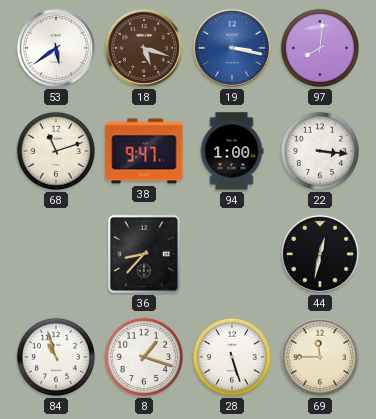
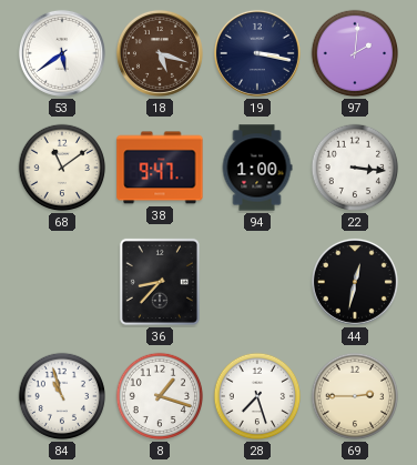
19 dial: blue -> navy (257, 53)
97: 8:01 -> 2:01 (355, 53)
68: 11:12 -> 11:09 (62, 168)
28: 5:27 -> 7:27 (257, 396)
69: 11:45 -> 2:45 (355, 396)
